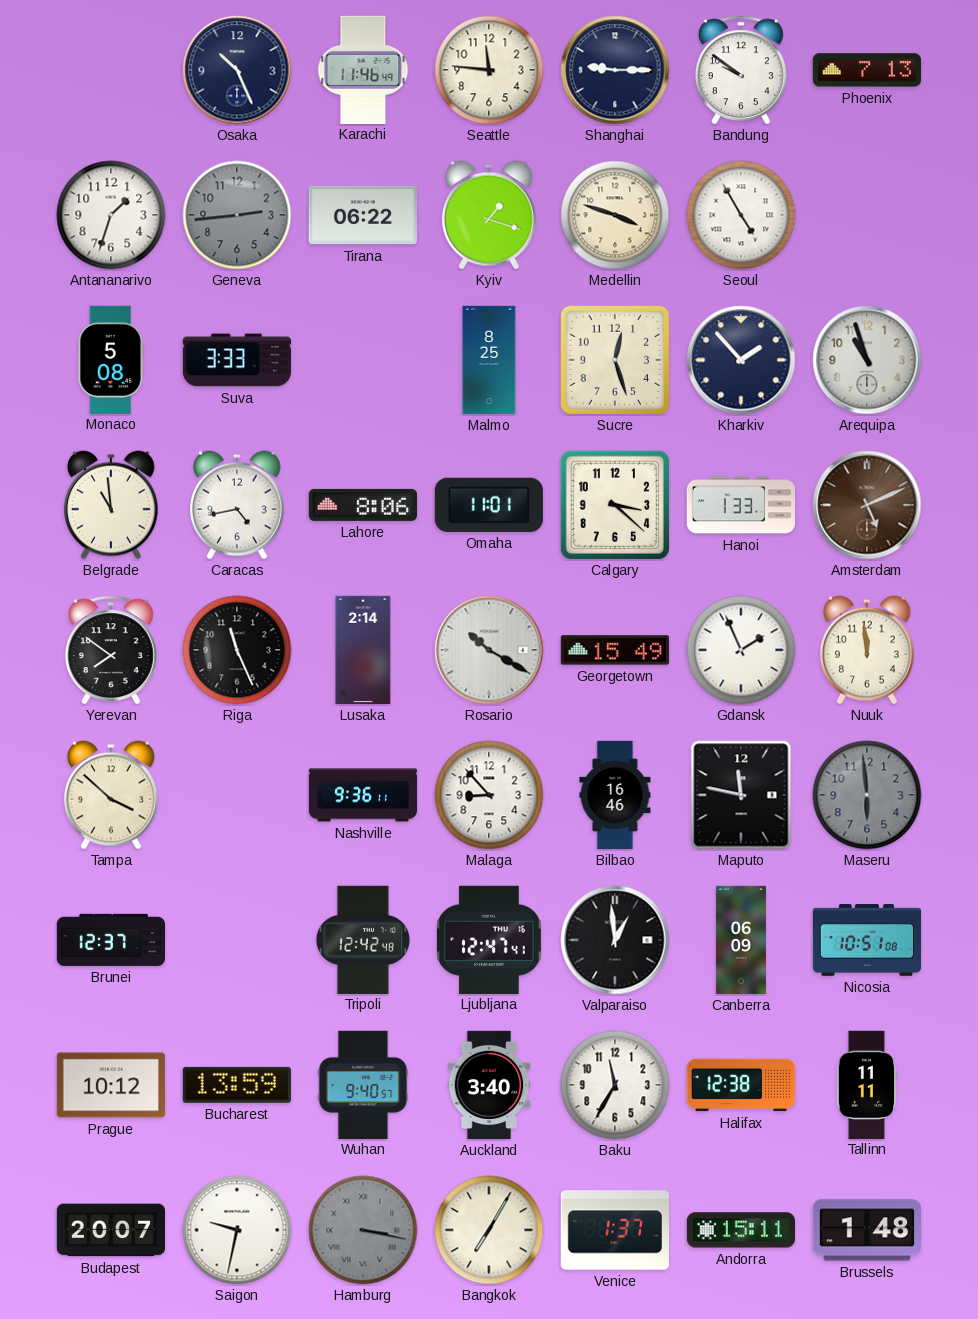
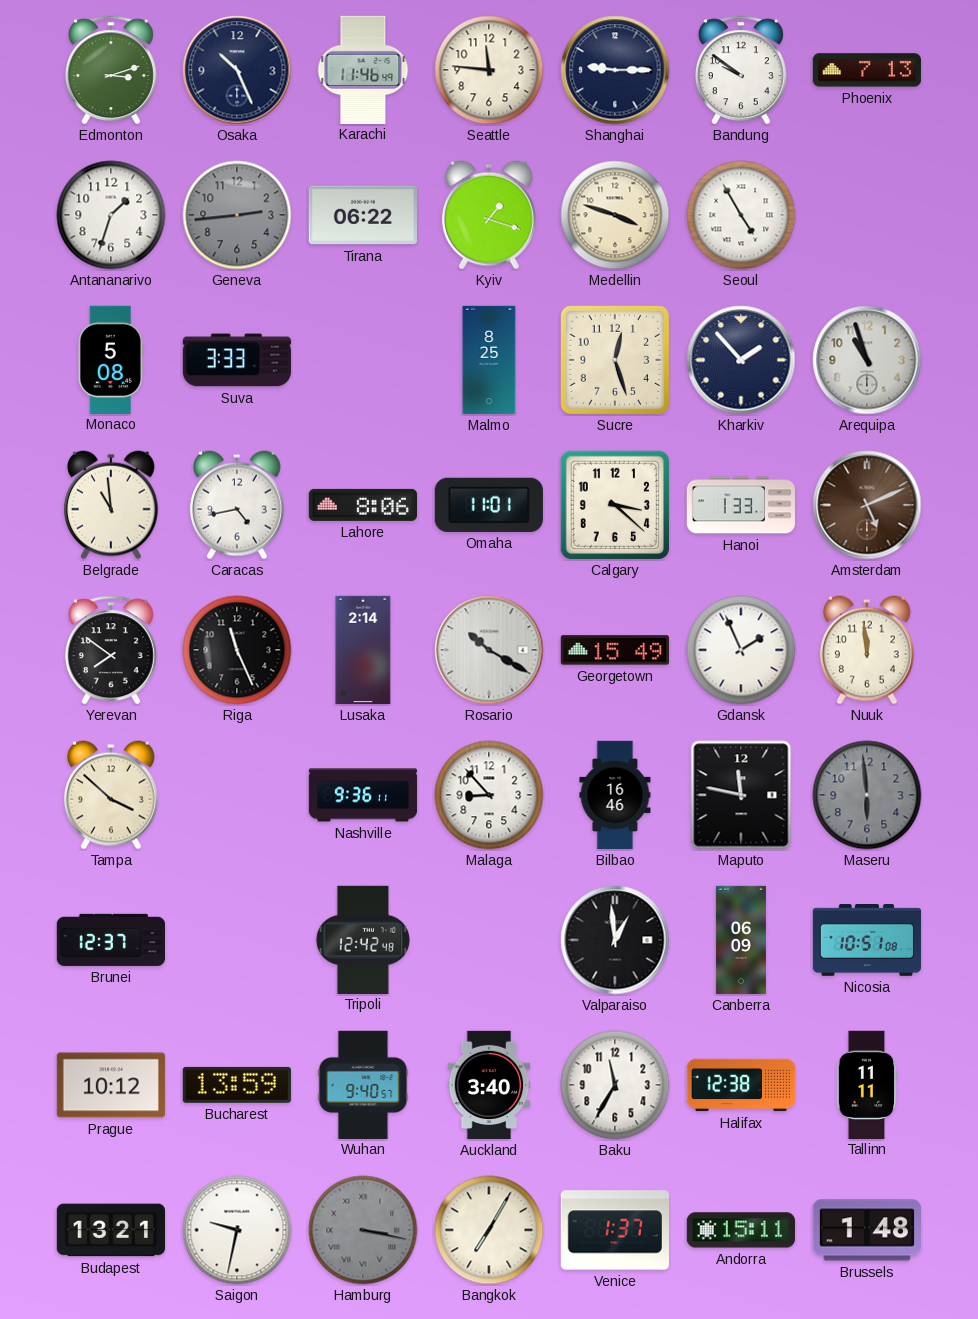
Edmonton: none -> 3:12 (111, 70)
Ljubljana: 12:47 -> none (490, 939)
Budapest: 20:07 -> 13:21 (110, 1230)
